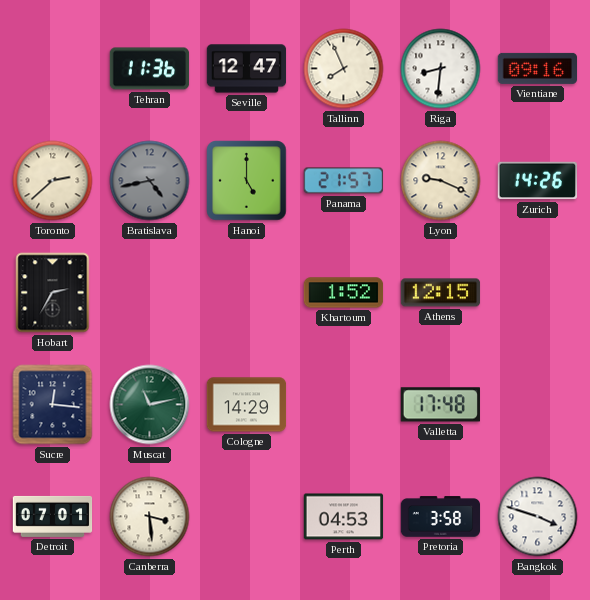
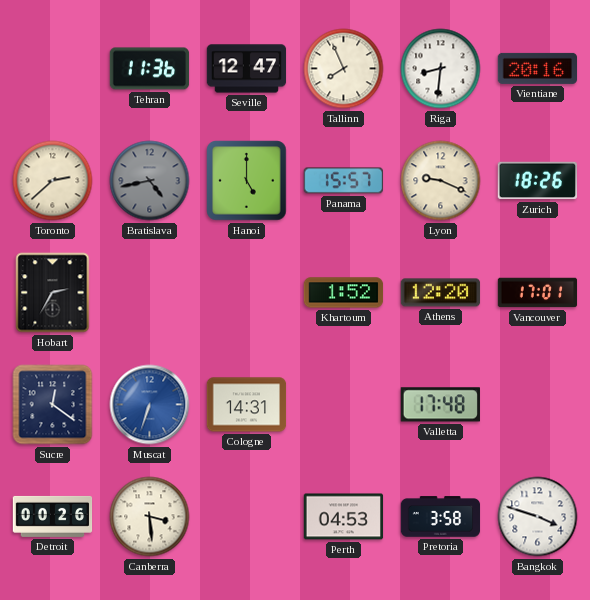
Vientiane: 09:16 -> 20:16 (538, 68)
Panama: 21:57 -> 15:57 (343, 181)
Zurich: 14:26 -> 18:26 (538, 181)
Athens: 12:15 -> 12:20 (441, 293)
Vancouver: none -> 17:01 (538, 293)
Sucre: 12:16 -> 12:21 (53, 405)
Muscat: 11:13 -> 6:33 (150, 405)
Muscat dial: green -> blue (150, 405)
Cologne: 14:29 -> 14:31 (247, 405)
Detroit: 07:01 -> 00:26 (53, 516)
